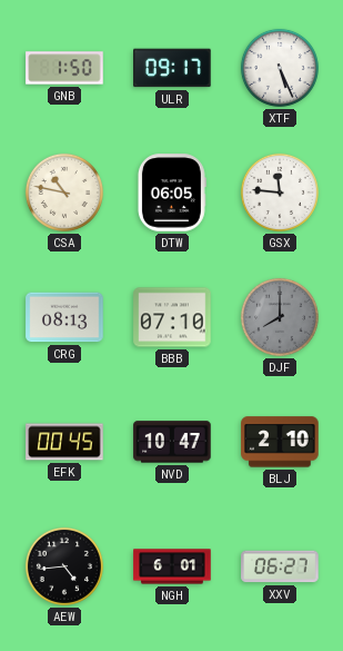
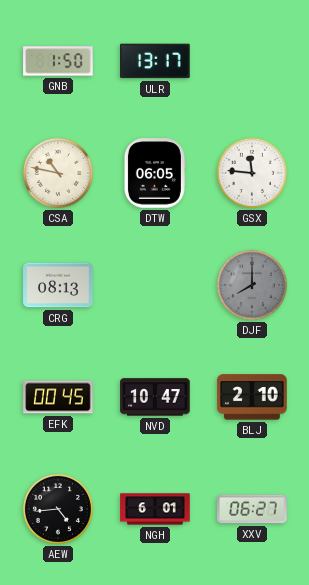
ULR: 09:17 -> 13:17 (155, 61)
XTF: 5:26 -> none (280, 68)
BBB: 07:10 -> none (172, 317)
